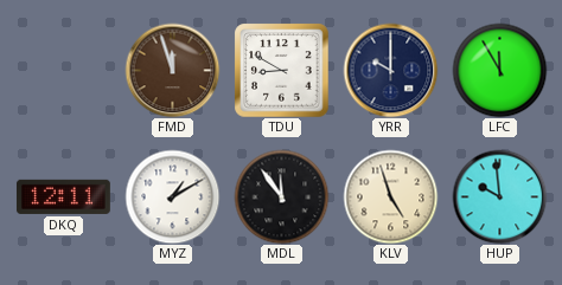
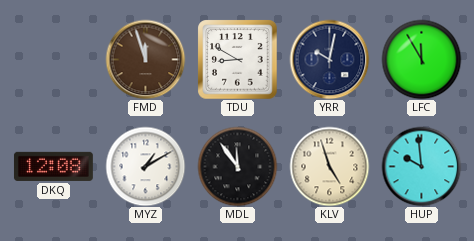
YRR: 10:00 -> 10:02 (329, 59)
DKQ: 12:11 -> 12:08 (53, 166)
